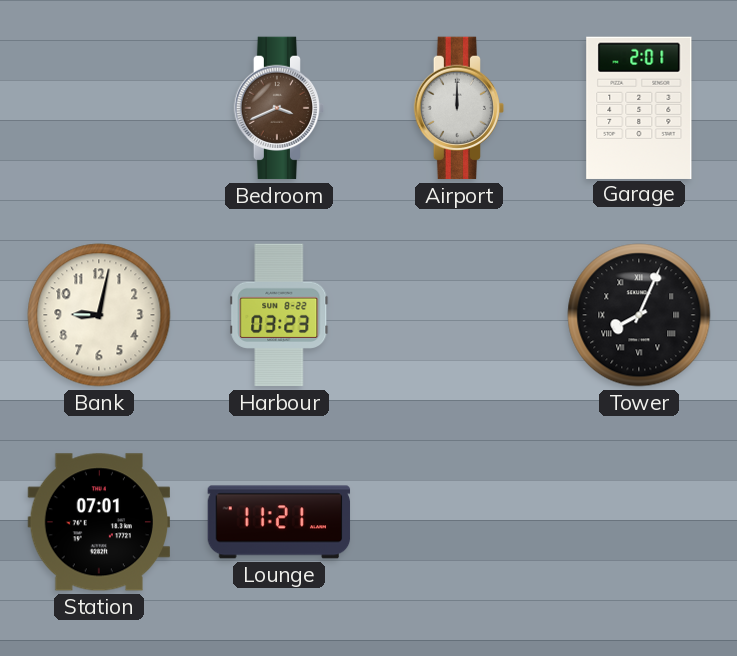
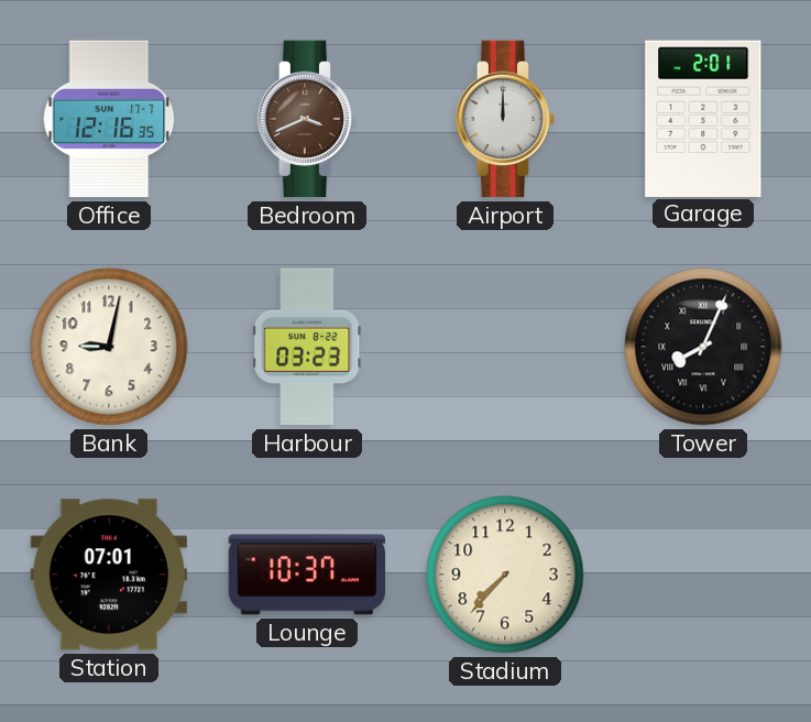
Office: none -> 12:16 (109, 119)
Lounge: 11:21 -> 10:37 (307, 575)
Stadium: none -> 7:37 (505, 575)
